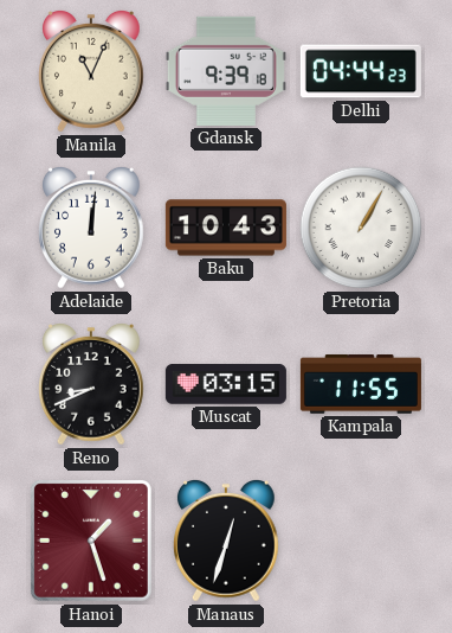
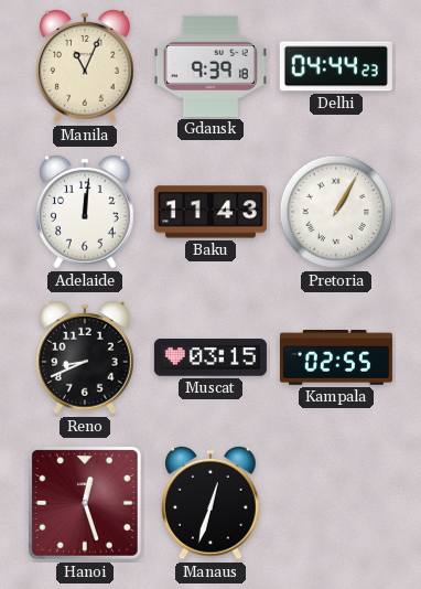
Baku: 10:43 -> 11:43 (210, 212)
Kampala: 11:55 -> 02:55 (336, 357)
Hanoi: 1:27 -> 12:27 (85, 503)
